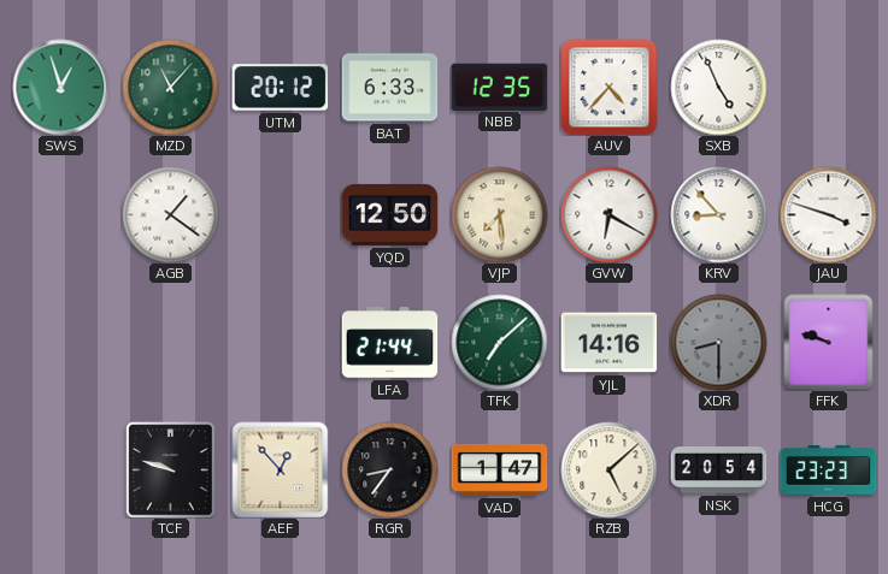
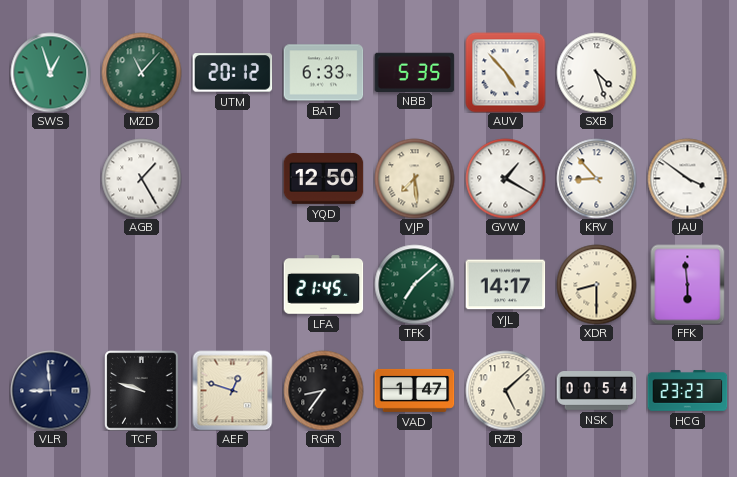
NBB: 12:35 -> 5:35 (414, 72)
AUV: 4:37 -> 4:53 (505, 72)
SXB: 4:56 -> 4:27 (596, 72)
AGB: 1:21 -> 1:25 (141, 178)
GVW: 6:20 -> 1:20 (505, 178)
JAU: 3:48 -> 3:51 (687, 178)
LFA: 21:44 -> 21:45 (323, 285)
YJL: 14:16 -> 14:17 (505, 285)
XDR dial: grey -> cream (596, 284)
FFK: 9:48 -> 5:59 (688, 284)
VLR: none -> 8:59 (50, 390)
AEF: 12:53 -> 12:48 (232, 390)
NSK: 20:54 -> 00:54 (596, 391)
